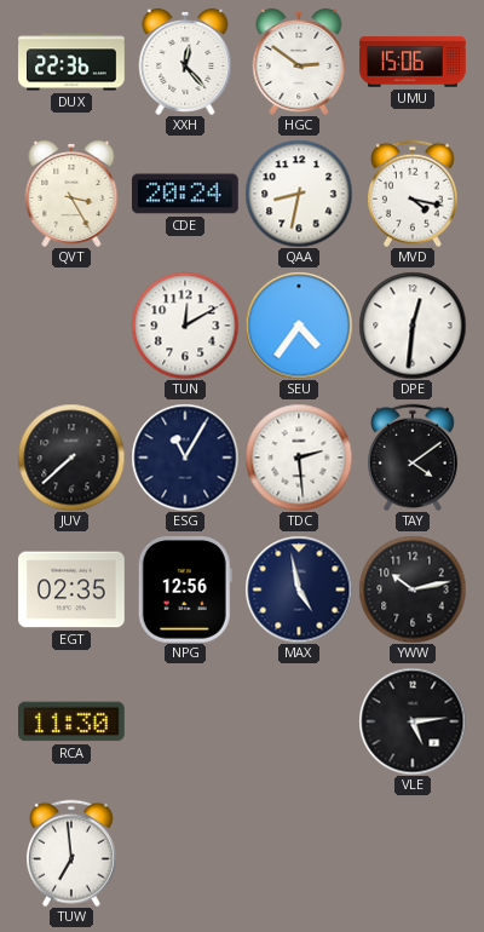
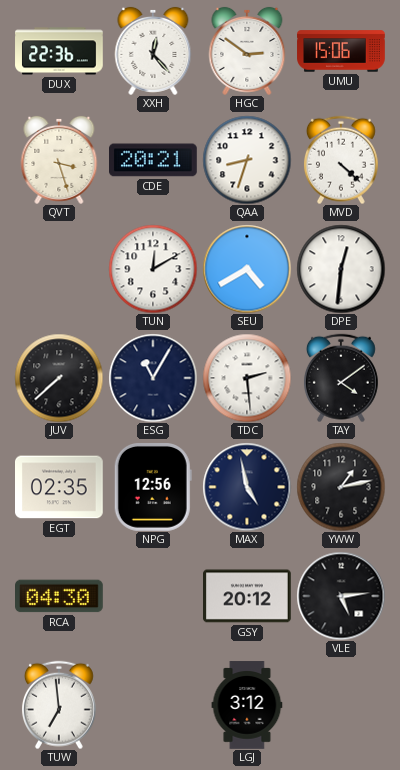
QVT: 3:25 -> 3:27 (59, 160)
CDE: 20:24 -> 20:21 (154, 160)
QAA: 8:32 -> 8:33 (247, 160)
MVD: 4:17 -> 4:22 (341, 160)
SEU: 4:36 -> 4:40 (247, 269)
YWW: 10:13 -> 1:13 (341, 487)
RCA: 11:30 -> 04:30 (60, 596)
GSY: none -> 20:12 (248, 596)
LGJ: none -> 3:12 (247, 705)
